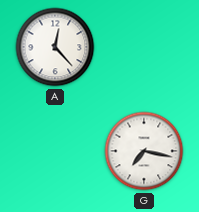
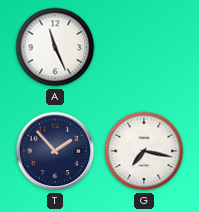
A: 12:23 -> 11:26 (55, 47)
T: none -> 1:53 (55, 151)
